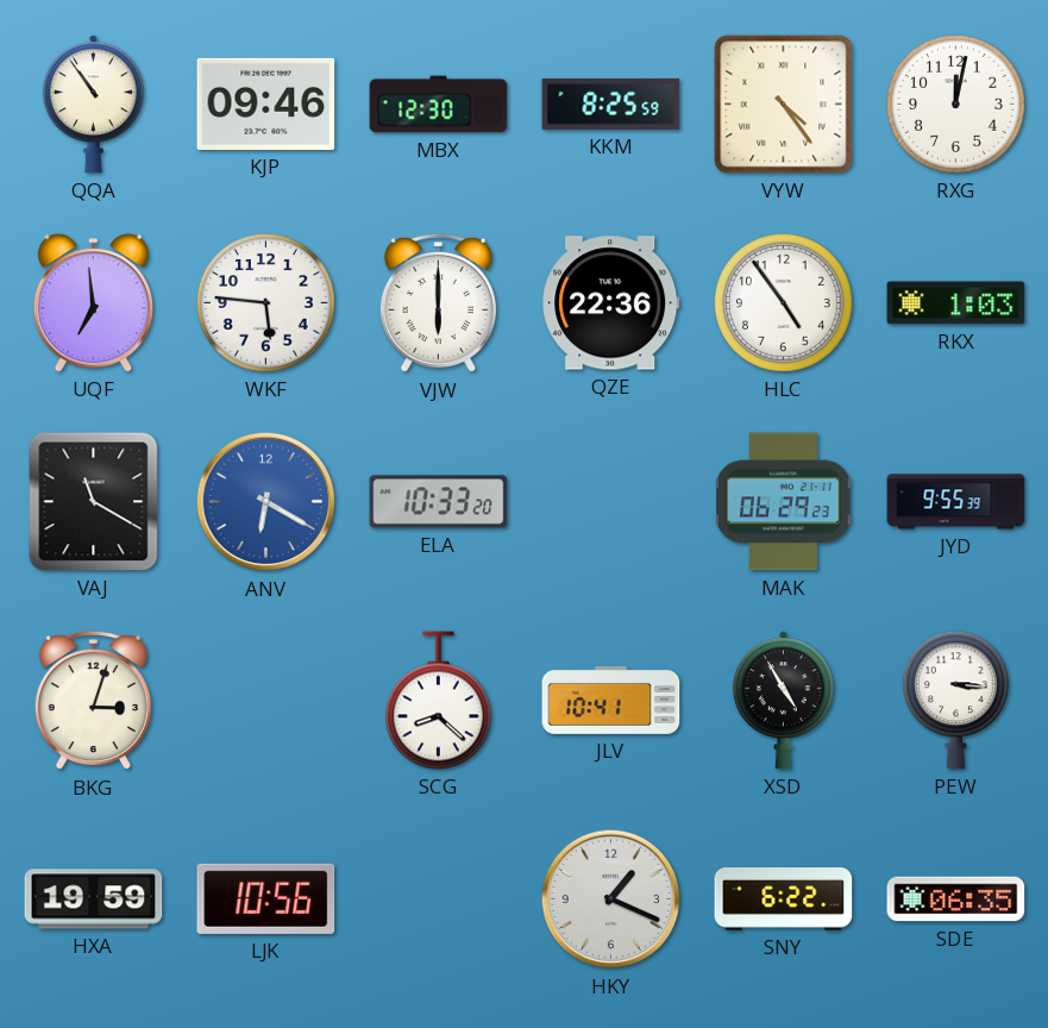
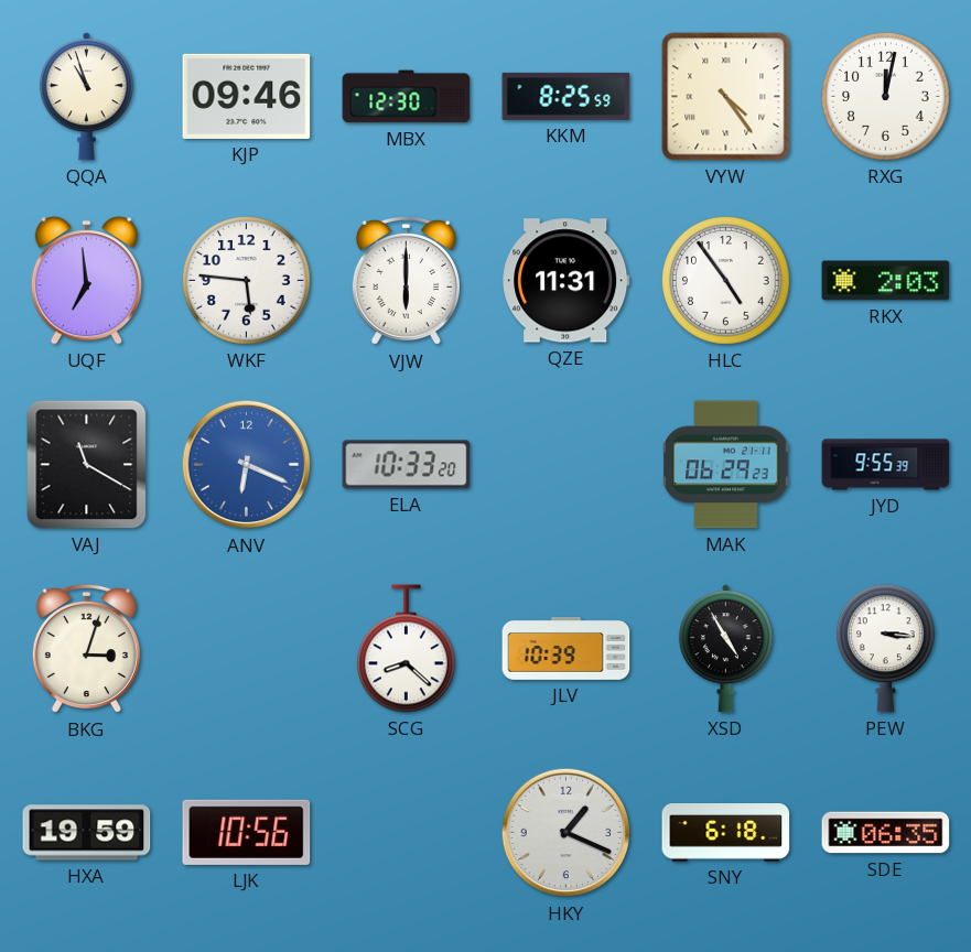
QQA: 10:54 -> 10:57 (86, 97)
QZE: 22:36 -> 11:31 (567, 281)
RKX: 1:03 -> 2:03 (886, 281)
ANV: 6:20 -> 6:19 (247, 465)
JLV: 10:41 -> 10:39 (567, 648)
SNY: 6:22 -> 6:18 (726, 833)
